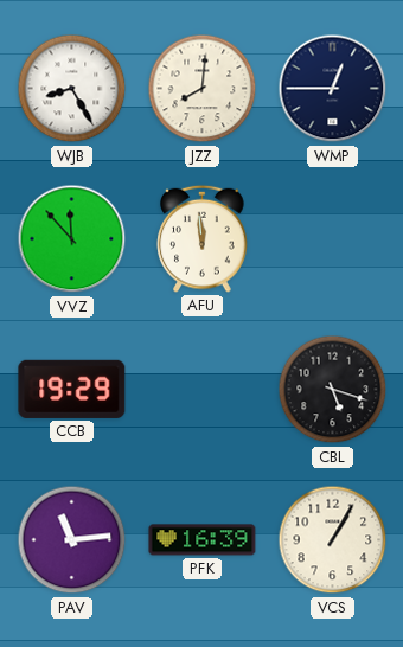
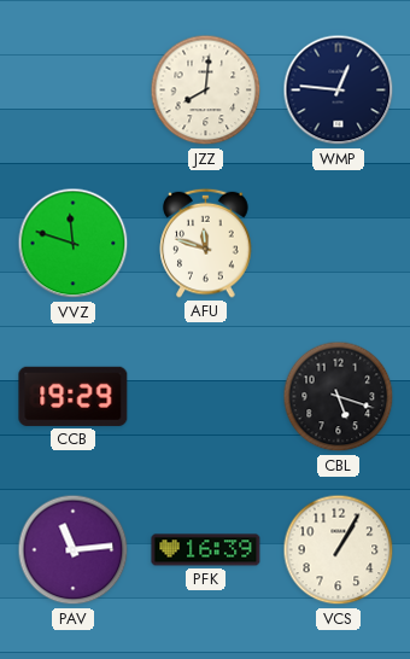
WJB: 8:25 -> none (72, 89)
WMP: 12:45 -> 12:46 (339, 91)
VVZ: 11:53 -> 11:48 (74, 244)
AFU: 11:59 -> 11:48 (206, 243)
